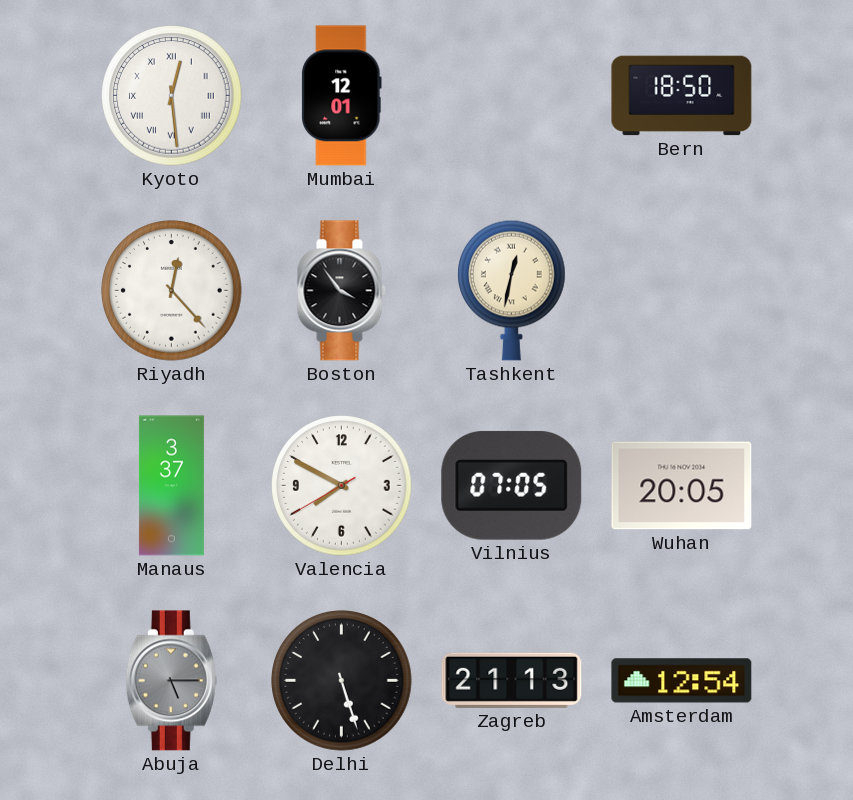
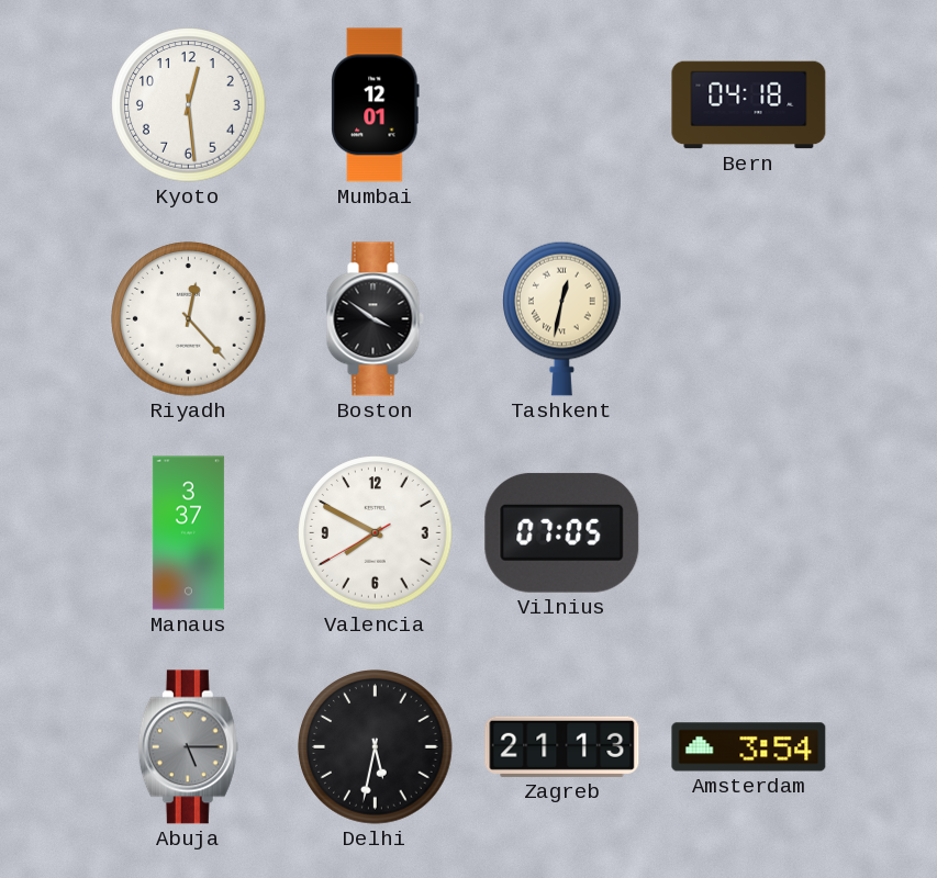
Kyoto numerals: Roman -> Arabic (189, 105)
Bern: 18:50 -> 04:18 (749, 105)
Boston: 3:54 -> 3:51 (375, 319)
Wuhan: 20:05 -> none (682, 486)
Delhi: 5:27 -> 5:32 (376, 747)
Amsterdam: 12:54 -> 3:54 (749, 747)
